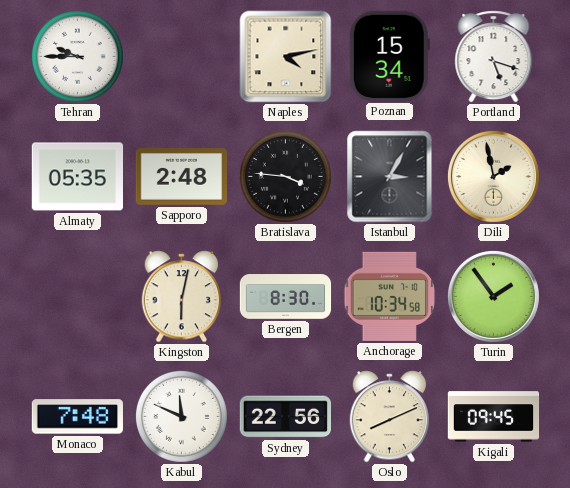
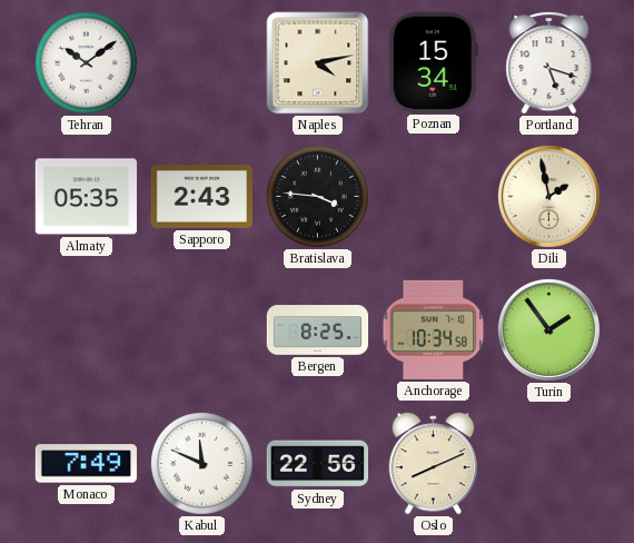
Tehran: 9:45 -> 10:09 (86, 62)
Sapporo: 2:48 -> 2:43 (201, 197)
Istanbul: 3:05 -> none (390, 177)
Kingston: 6:02 -> none (182, 297)
Bergen: 8:30 -> 8:25 (318, 330)
Monaco: 7:48 -> 7:49 (86, 464)
Kigali: 09:45 -> none (494, 417)
